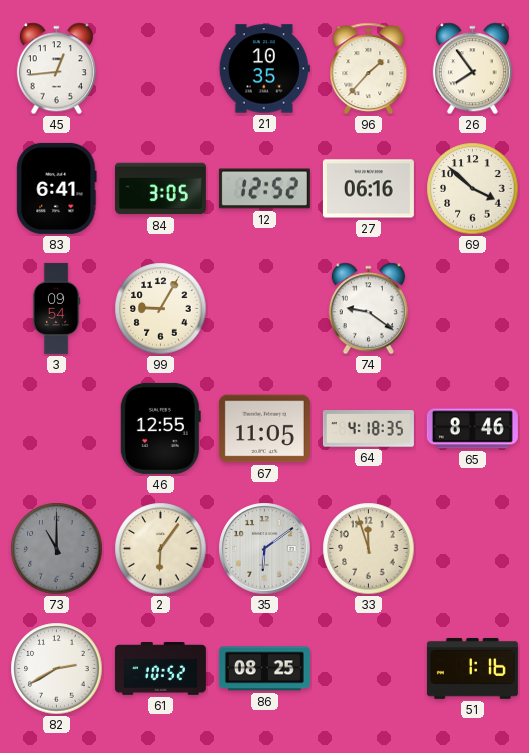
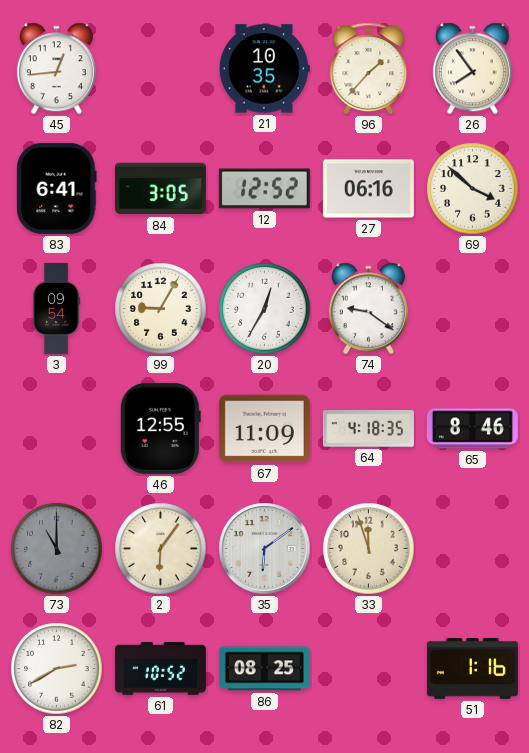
20: none -> 12:35 (265, 309)
67: 11:05 -> 11:09 (264, 429)
